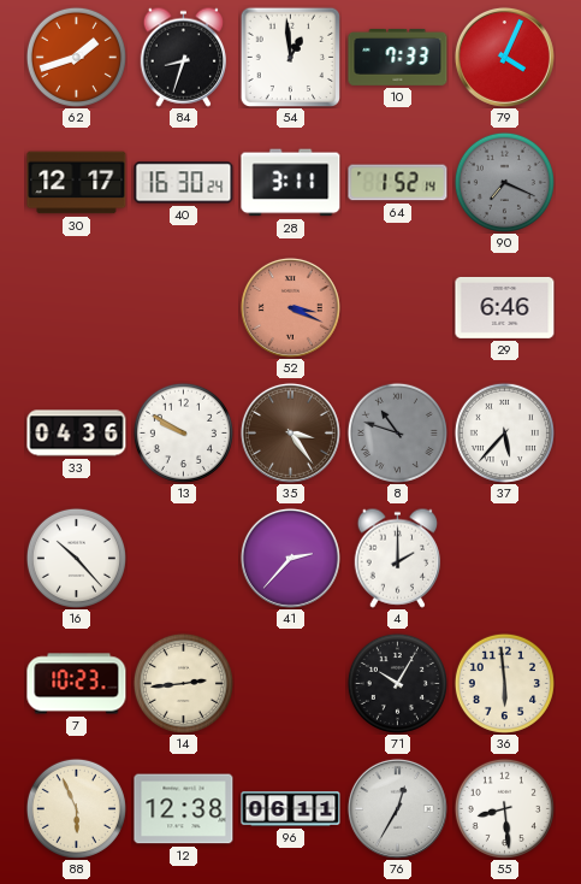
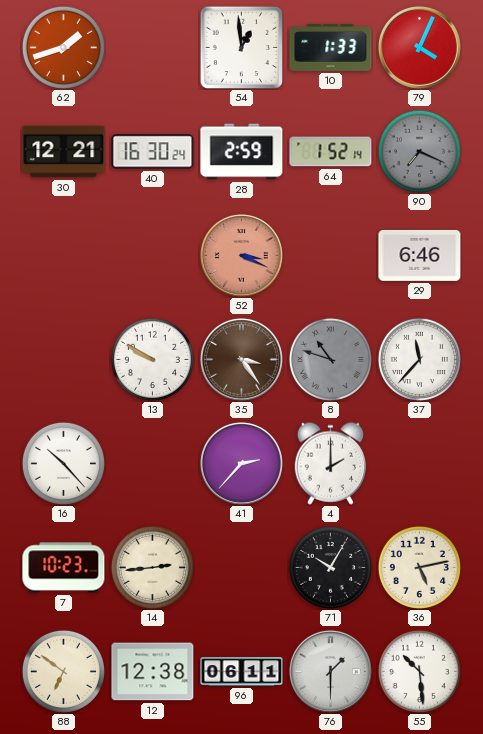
84: 8:33 -> none (184, 57)
10: 7:33 -> 1:33 (331, 47)
30: 12:17 -> 12:21 (64, 152)
28: 3:11 -> 2:59 (242, 152)
33: 04:36 -> none (77, 434)
37: 5:37 -> 11:37 (419, 359)
36: 5:59 -> 5:13 (419, 567)
88: 5:56 -> 6:51 (63, 671)
76: 12:35 -> 1:30 (330, 671)
55: 8:29 -> 10:29 (419, 671)
